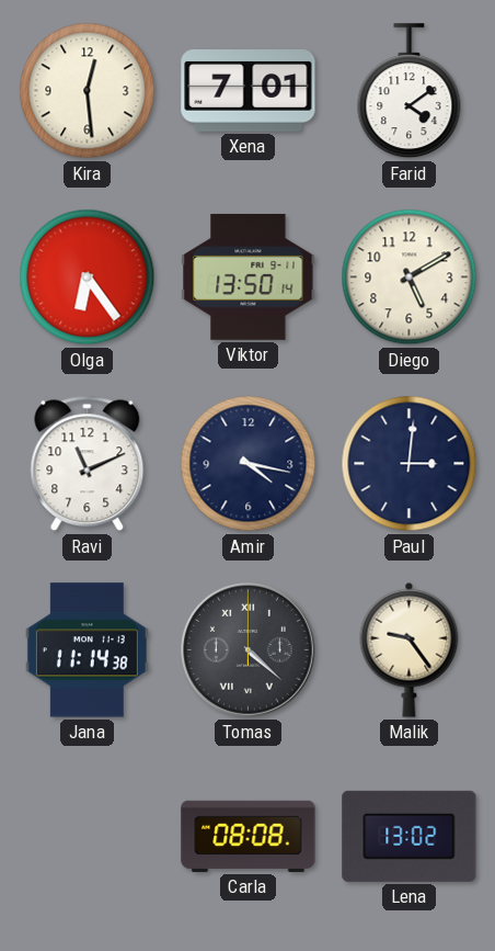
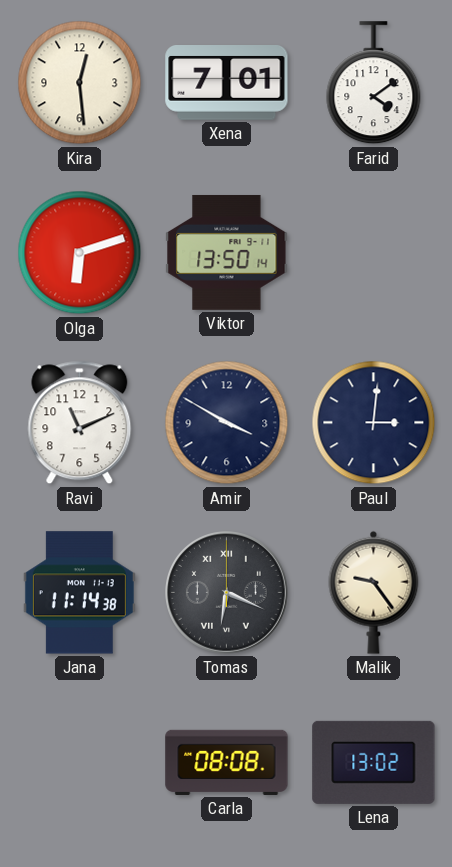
Olga: 6:24 -> 6:12 (80, 253)
Diego: 5:10 -> none (410, 278)
Amir: 4:17 -> 3:50 (227, 423)
Tomas: 4:22 -> 6:19 (227, 593)
